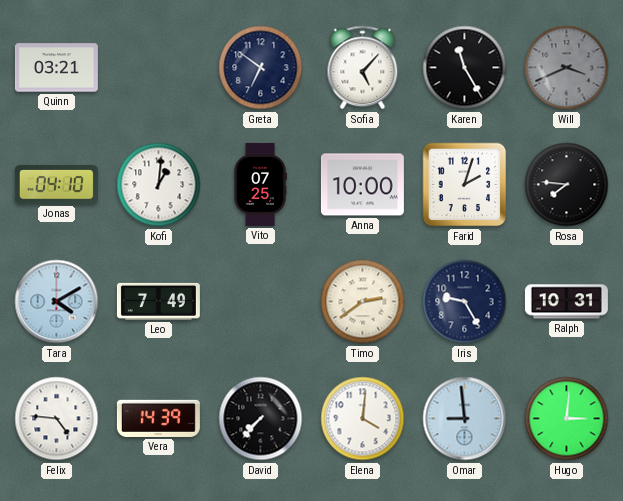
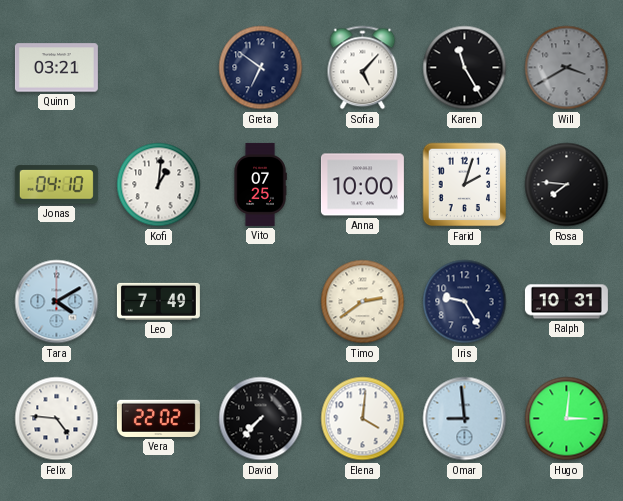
Will: 3:41 -> 3:40 (567, 68)
Vera: 14:39 -> 22:02 (158, 418)
